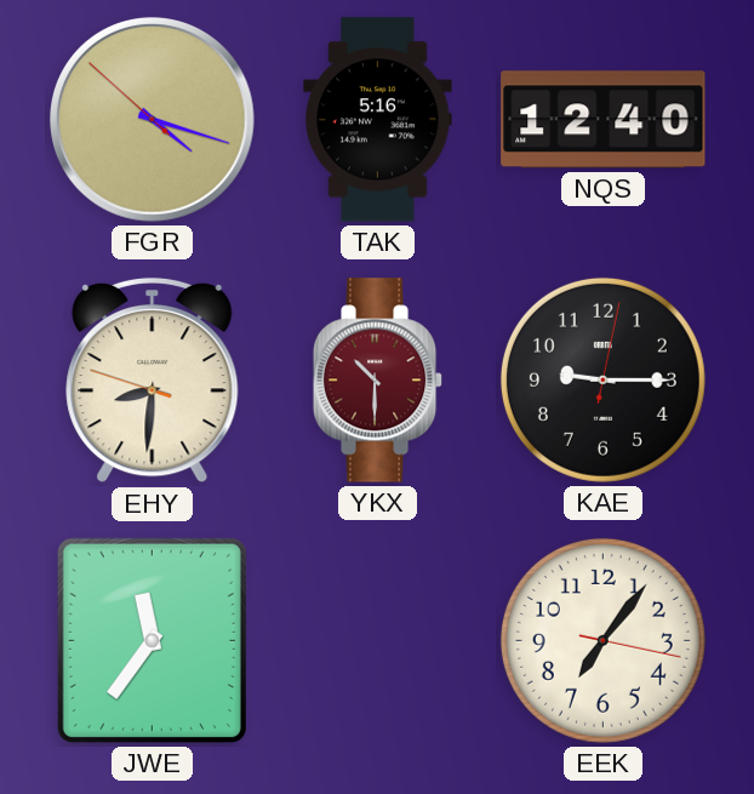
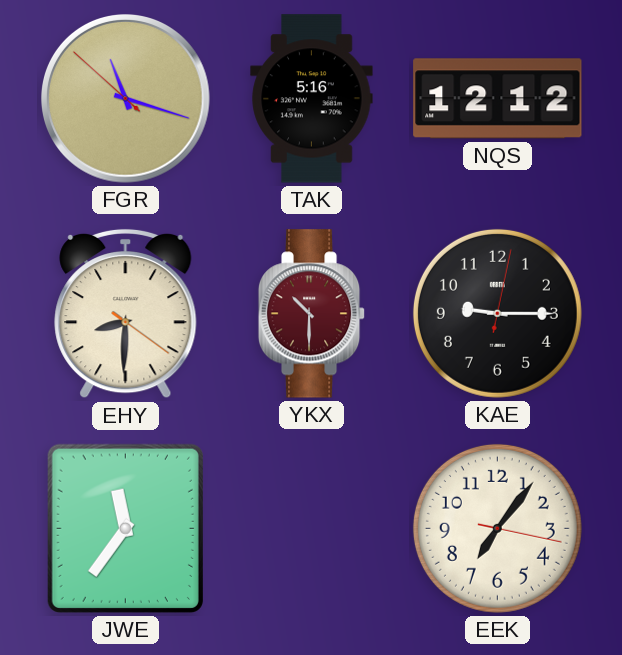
FGR: 4:17 -> 11:17 (126, 99)
NQS: 12:40 -> 12:12 (498, 99)
EHY: 8:30:48 -> 8:30:21 (126, 314)
